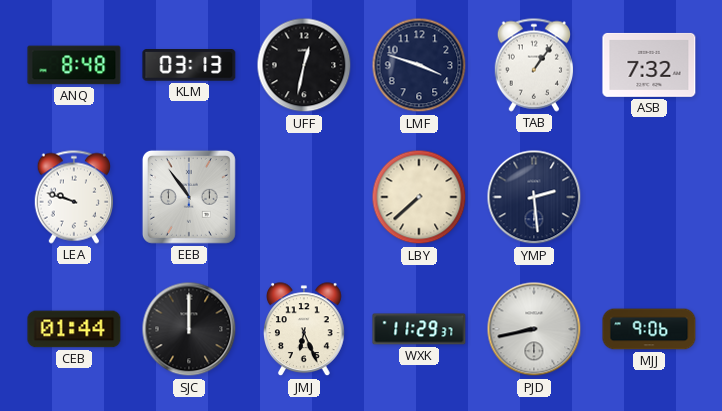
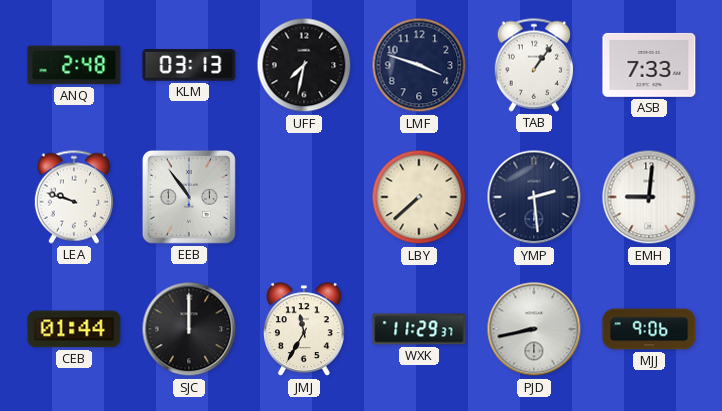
ANQ: 8:48 -> 2:48 (74, 65)
UFF: 12:32 -> 7:32 (304, 65)
ASB: 7:32 -> 7:33 (649, 65)
EMH: none -> 9:01 (649, 197)
JMJ: 6:26 -> 11:35 (305, 330)
